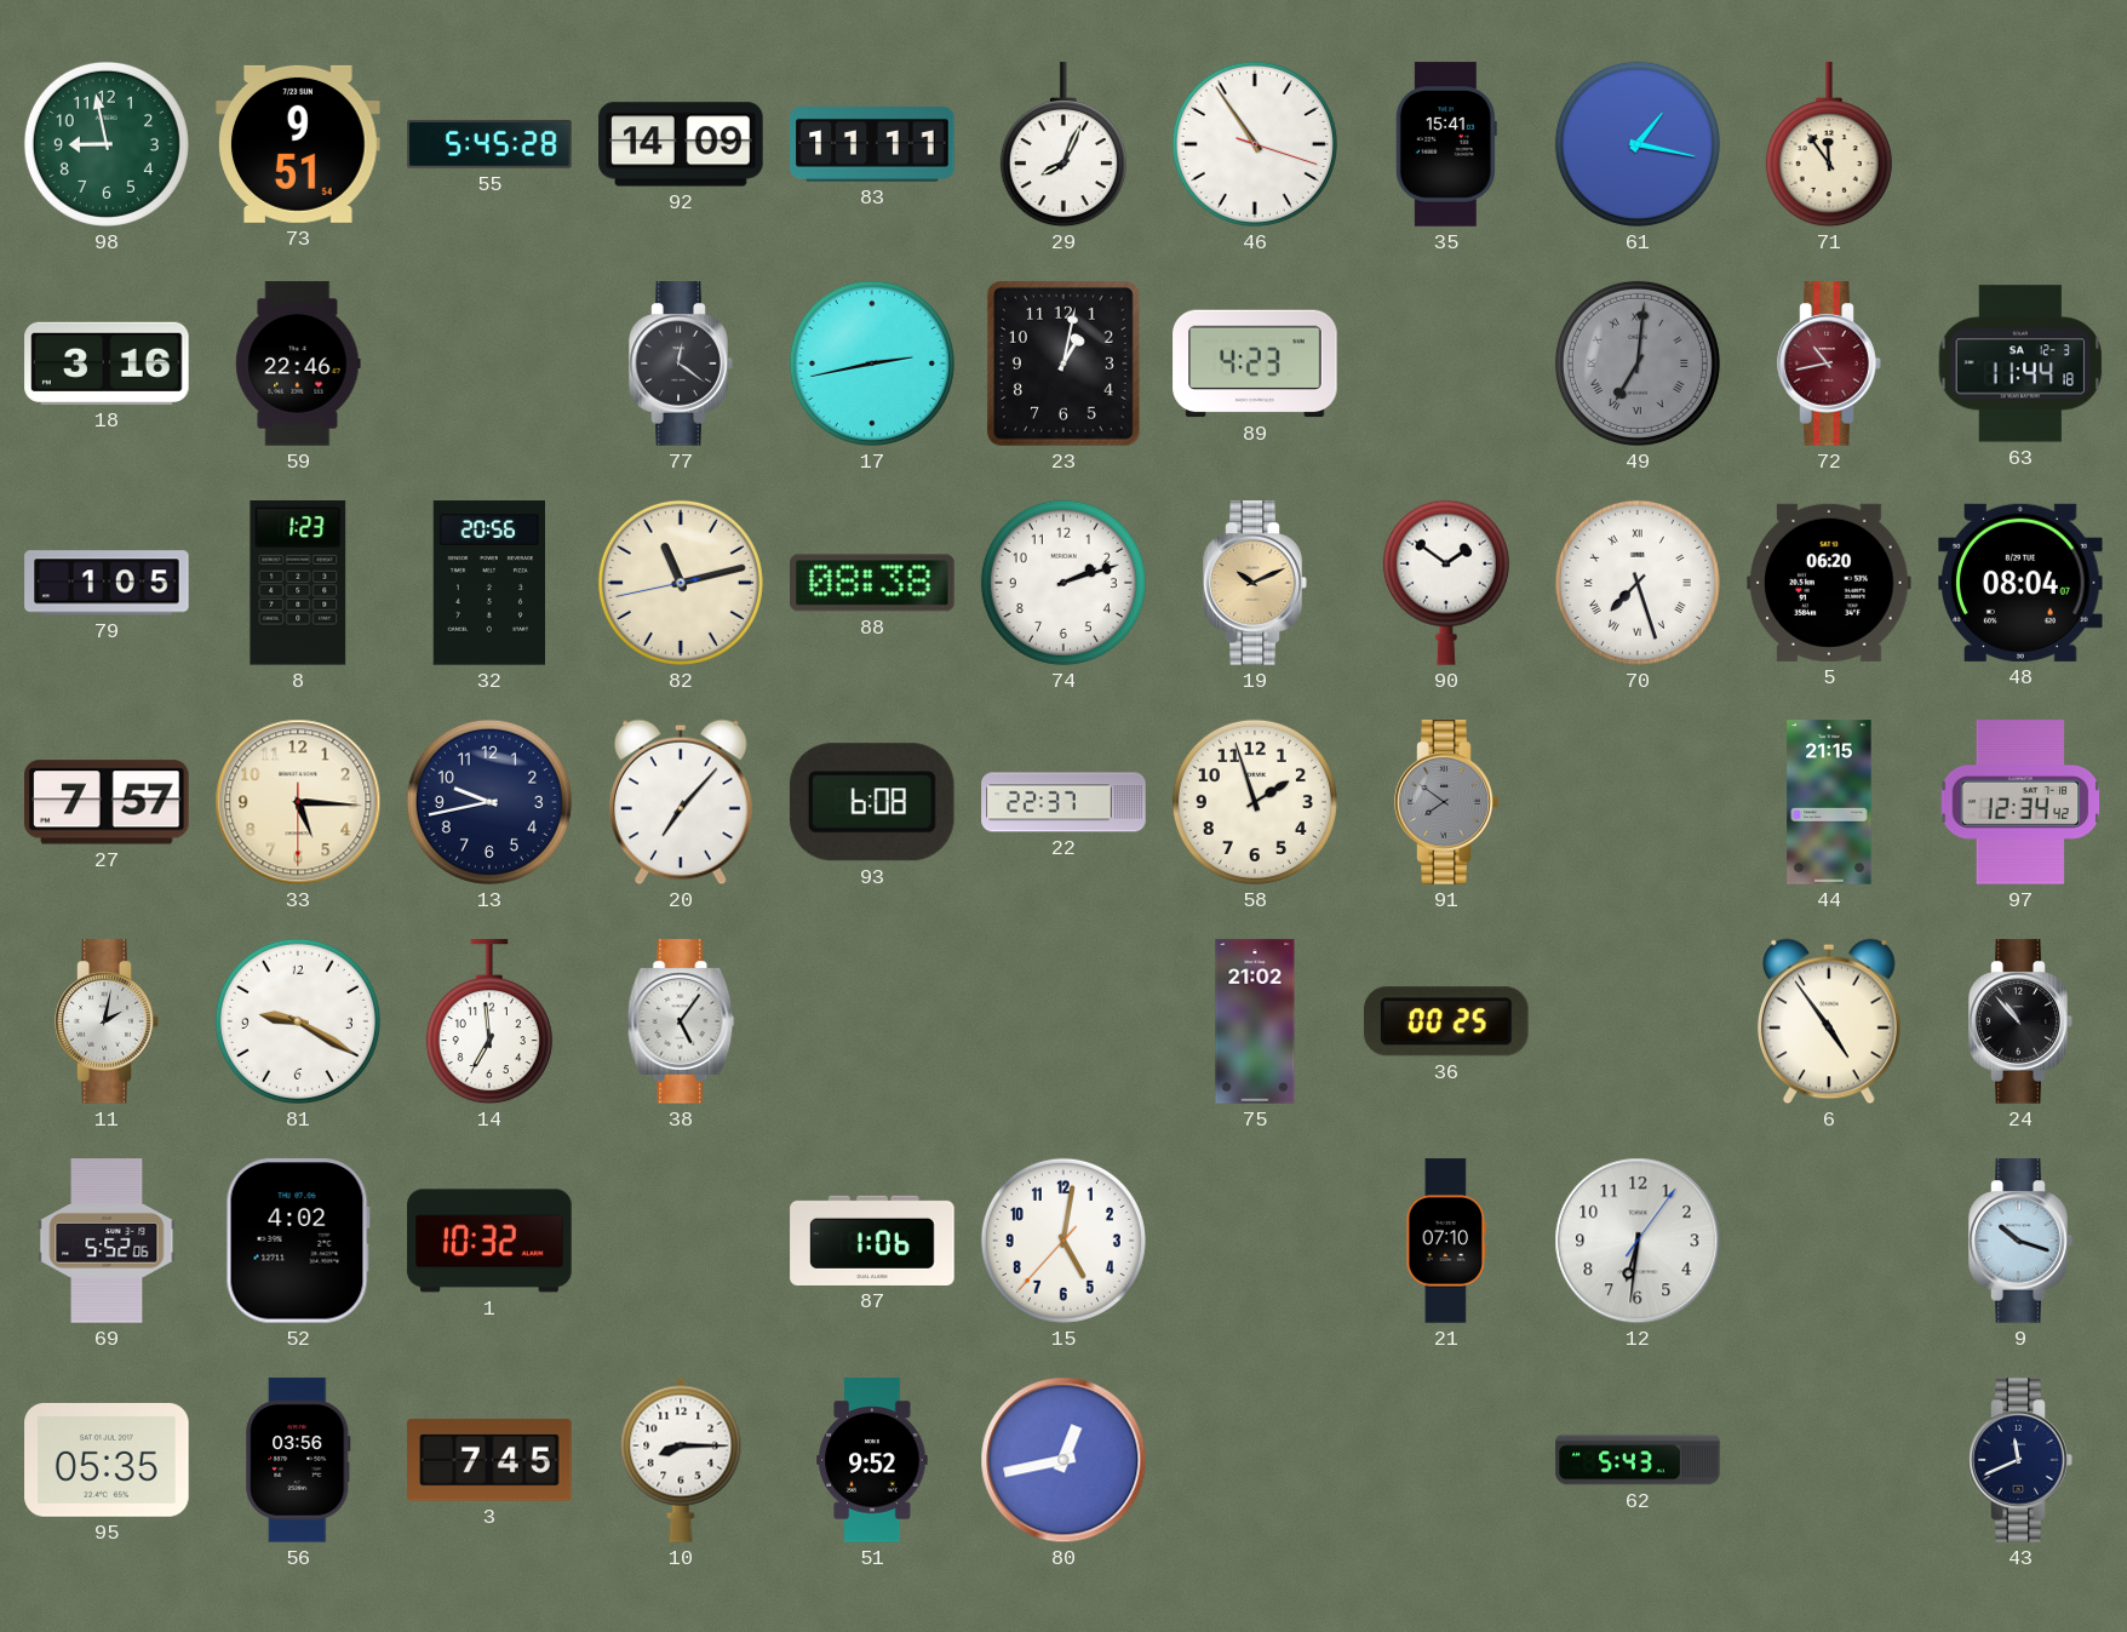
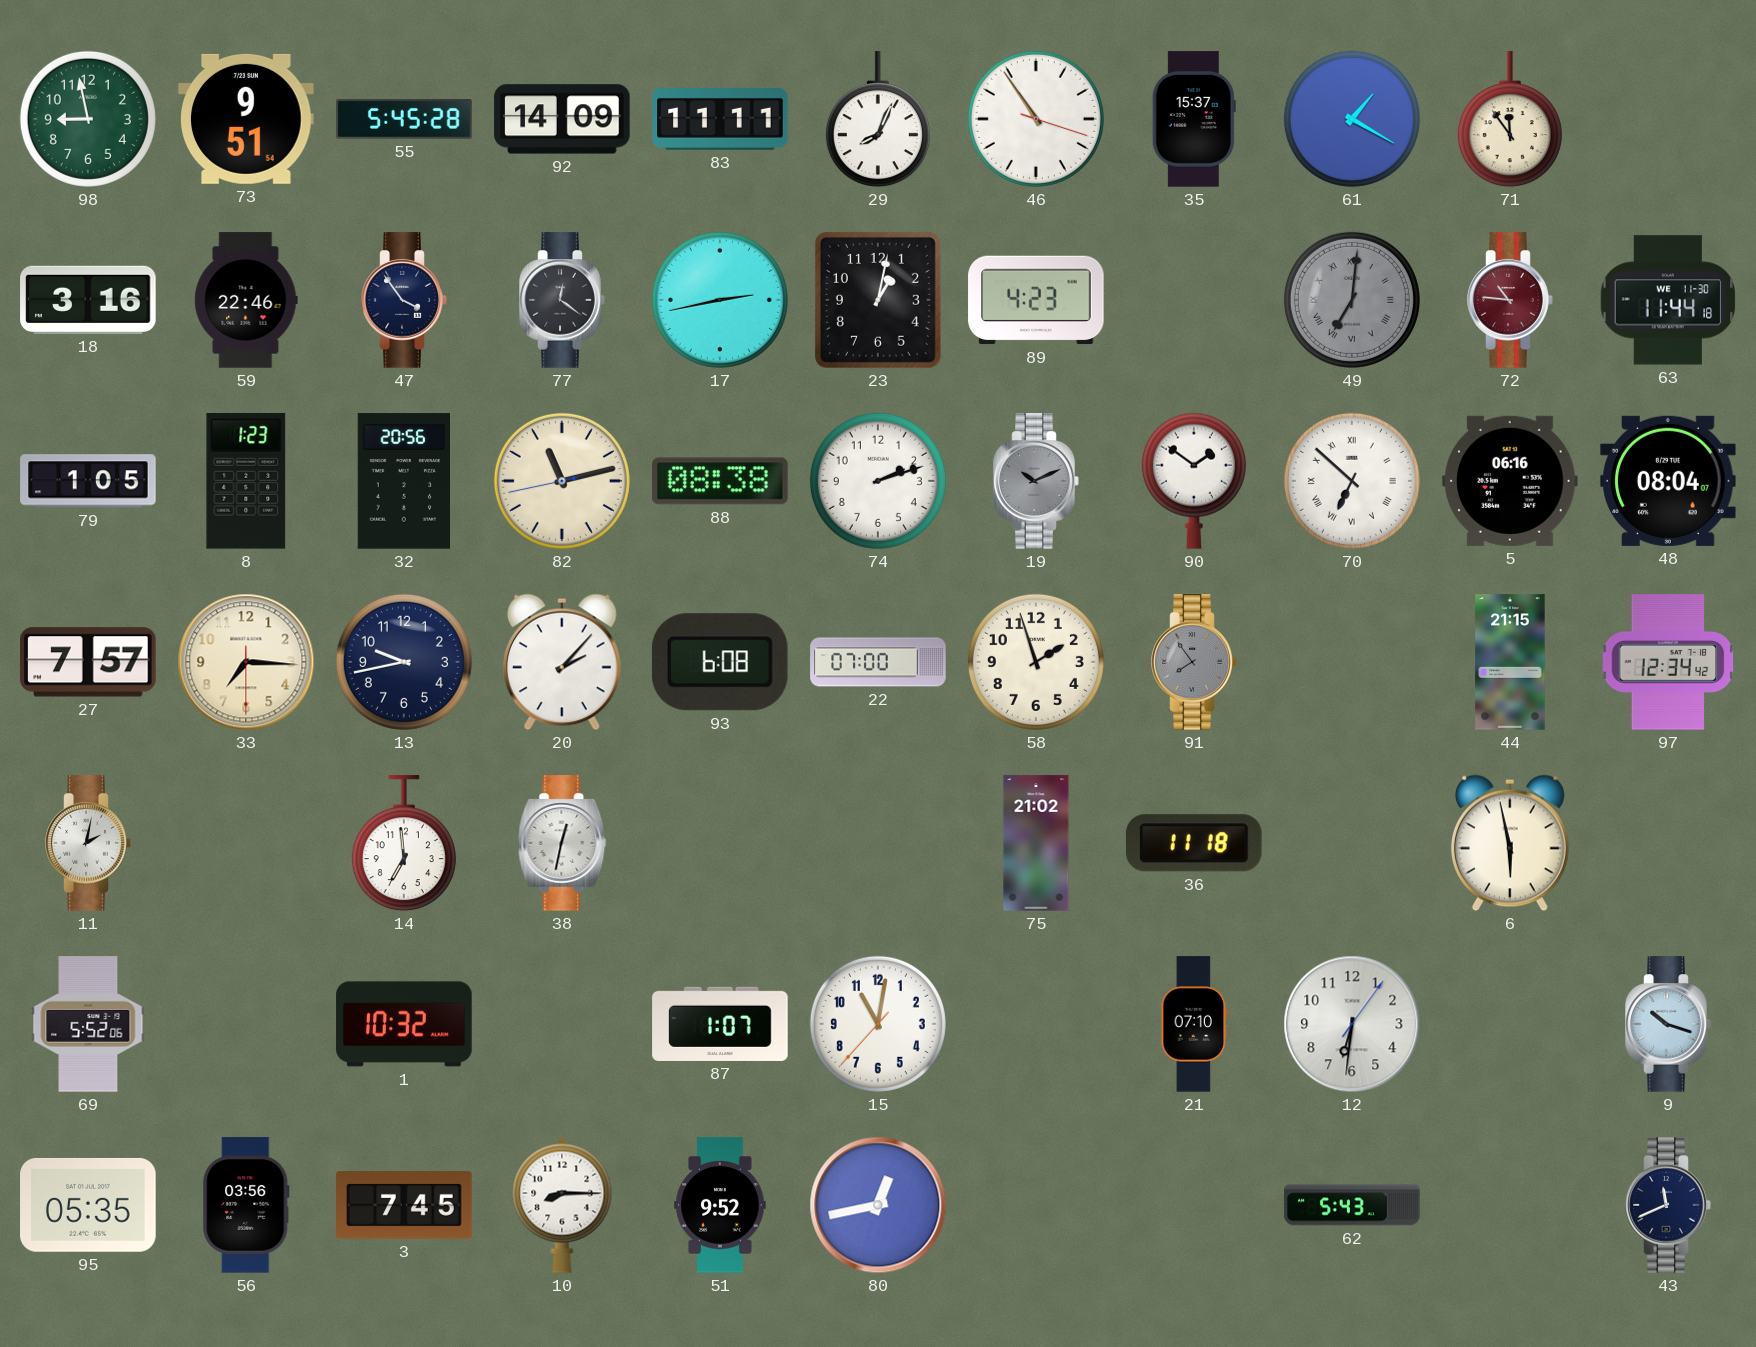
35: 15:41 -> 15:37 (1194, 119)
61: 1:17 -> 1:20 (1352, 119)
47: none -> 3:54 (404, 300)
72: 10:43 -> 10:46 (1510, 300)
63 date: SA 12-3 -> WE 11-30 (1668, 300)
19 dial: champagne -> grey (1036, 481)
70: 7:27 -> 6:52 (1352, 481)
5: 06:20 -> 06:16 (1510, 481)
33: 5:15 -> 7:15 (246, 662)
20: 7:07 -> 2:07 (562, 662)
22: 22:37 -> 07:00 (878, 662)
91: 7:51 -> 7:54 (1194, 662)
81: 9:20 -> none (298, 1021)
38: 5:06 -> 12:32 (562, 843)
36: 00:25 -> 11:18 (1194, 843)
6: 4:54 -> 5:58 (1510, 843)
24: 10:53 -> none (2020, 1021)
52: 4:02 -> none (298, 1241)
87: 1:06 -> 1:07 (720, 1024)
15: 5:01 -> 11:01 (878, 1024)
